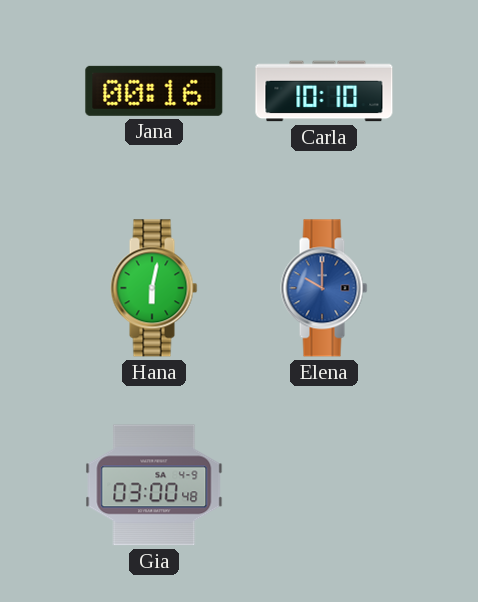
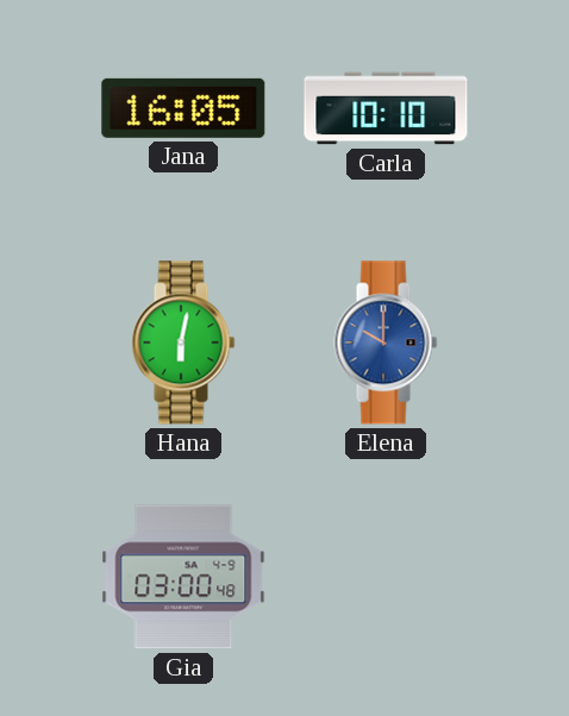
Jana: 00:16 -> 16:05 (183, 108)
